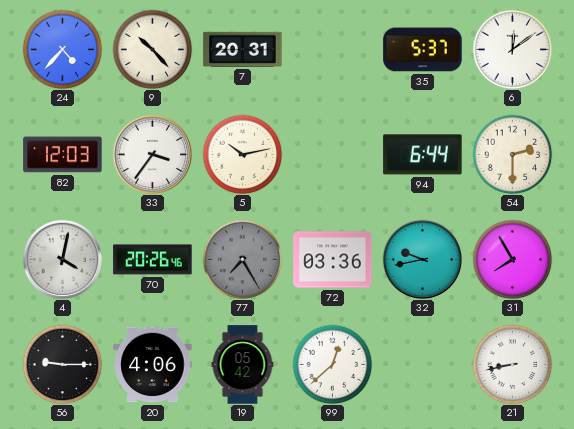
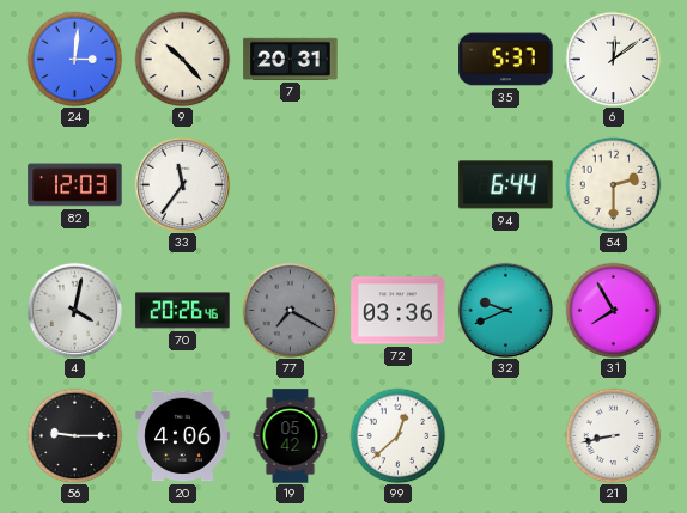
24: 4:37 -> 3:01 (74, 59)
33: 3:36 -> 11:36 (182, 184)
5: 10:13 -> none (242, 154)
77: 7:25 -> 7:20 (290, 310)
32: 9:43 -> 9:41 (505, 310)
